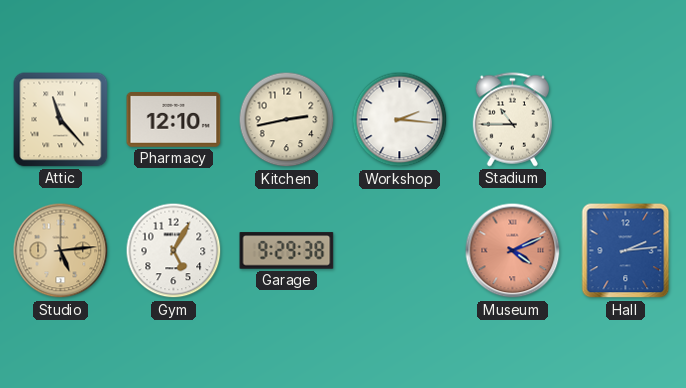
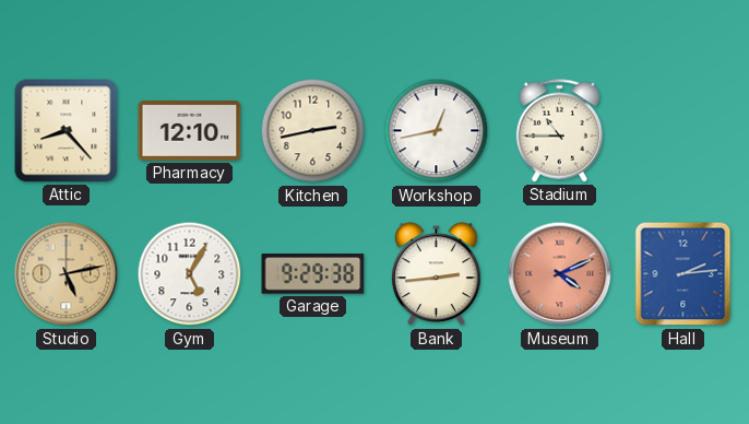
Attic: 11:23 -> 8:23 (67, 131)
Workshop: 2:16 -> 12:43 (437, 131)
Studio: 5:14 -> 5:13 (67, 274)
Bank: none -> 2:44 (437, 274)
